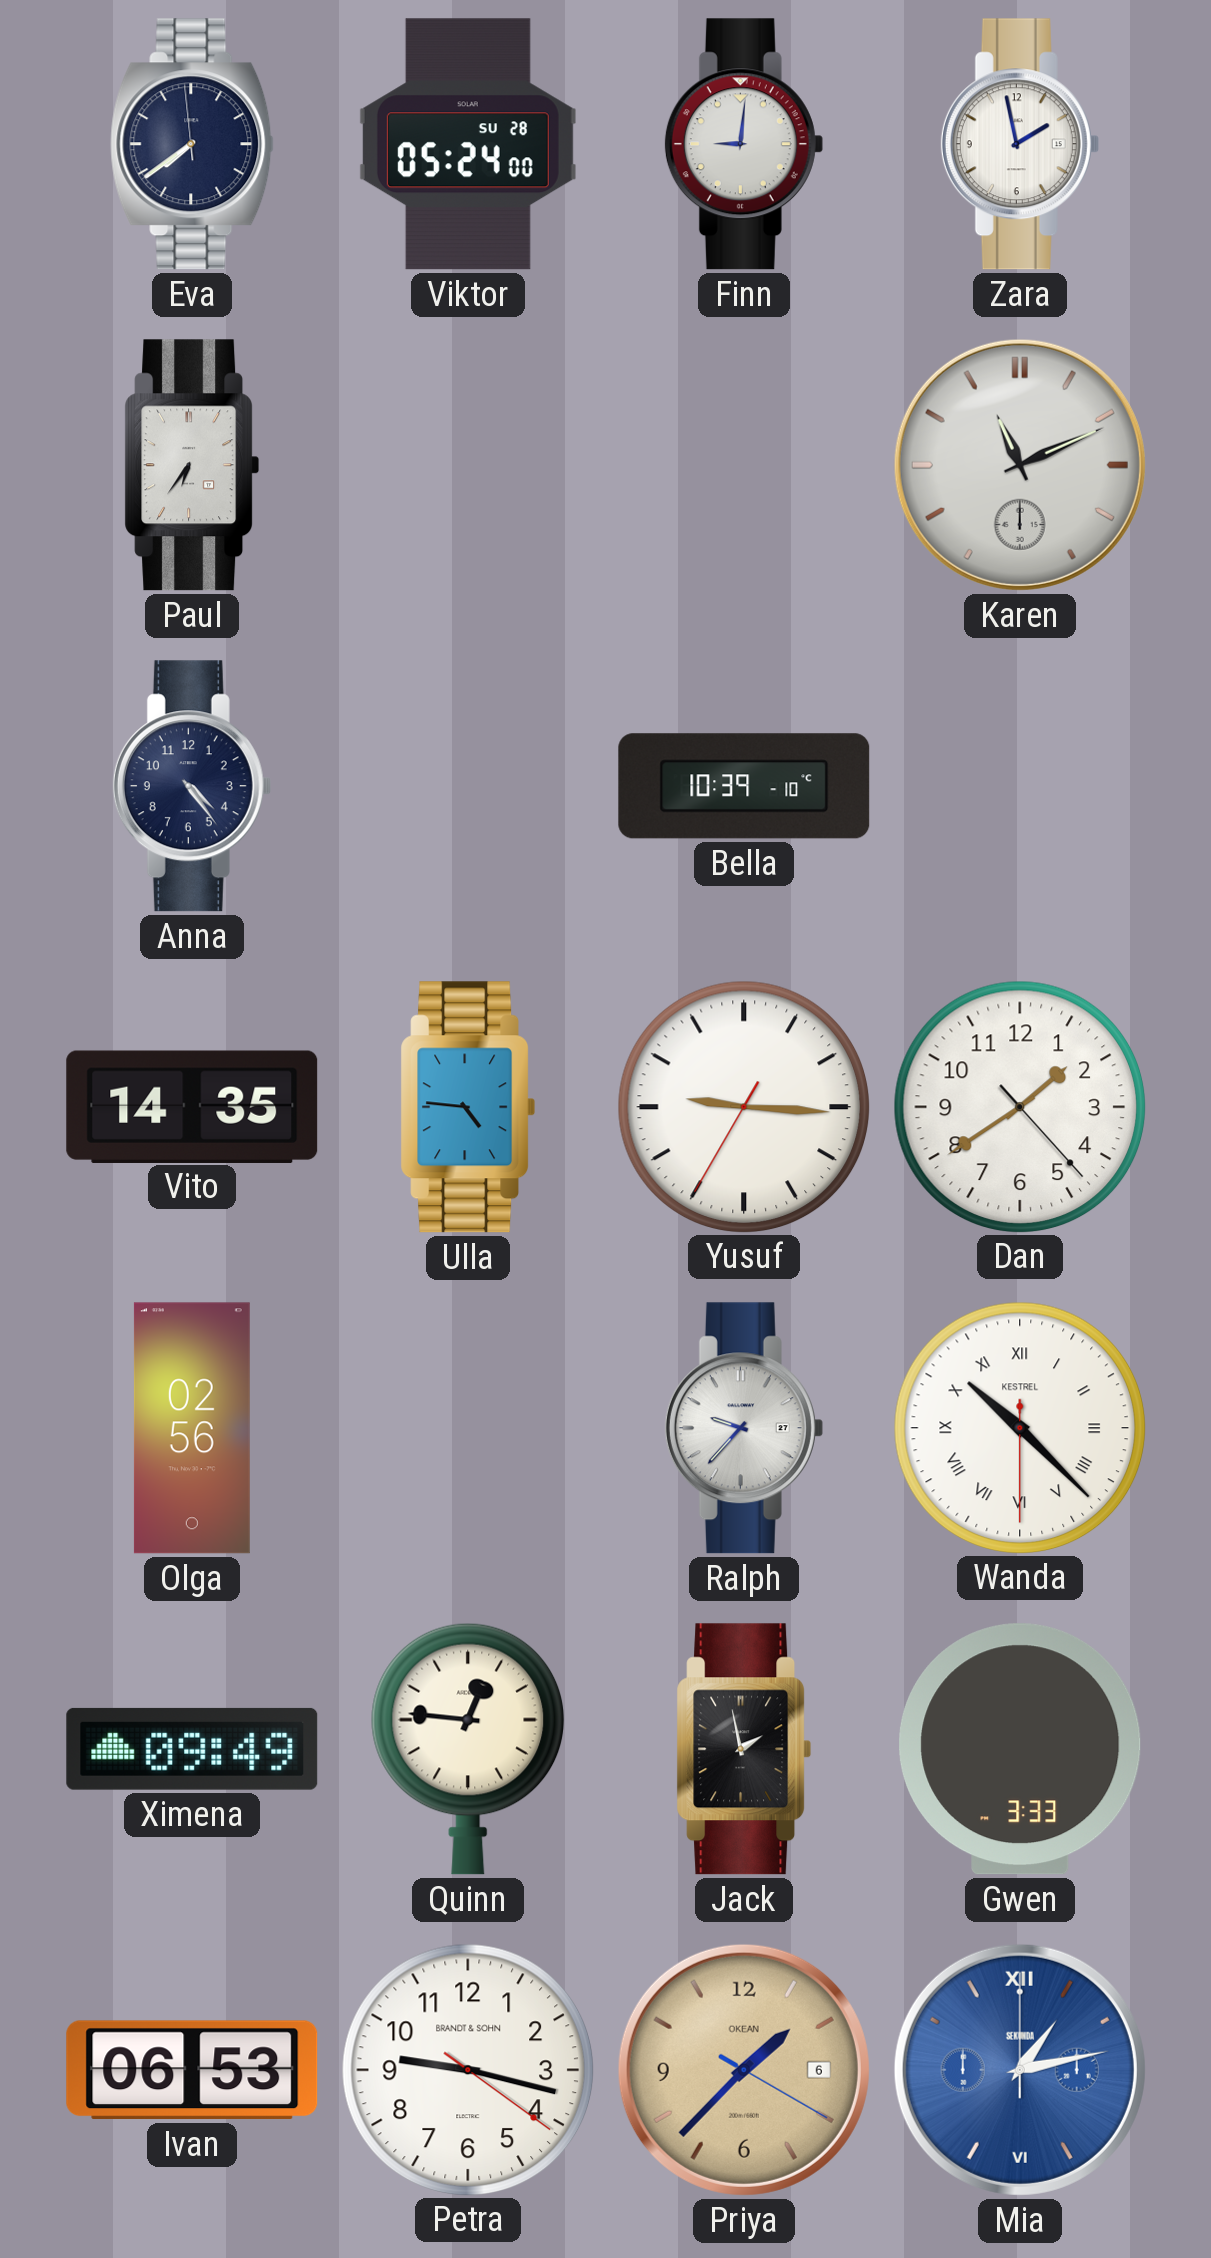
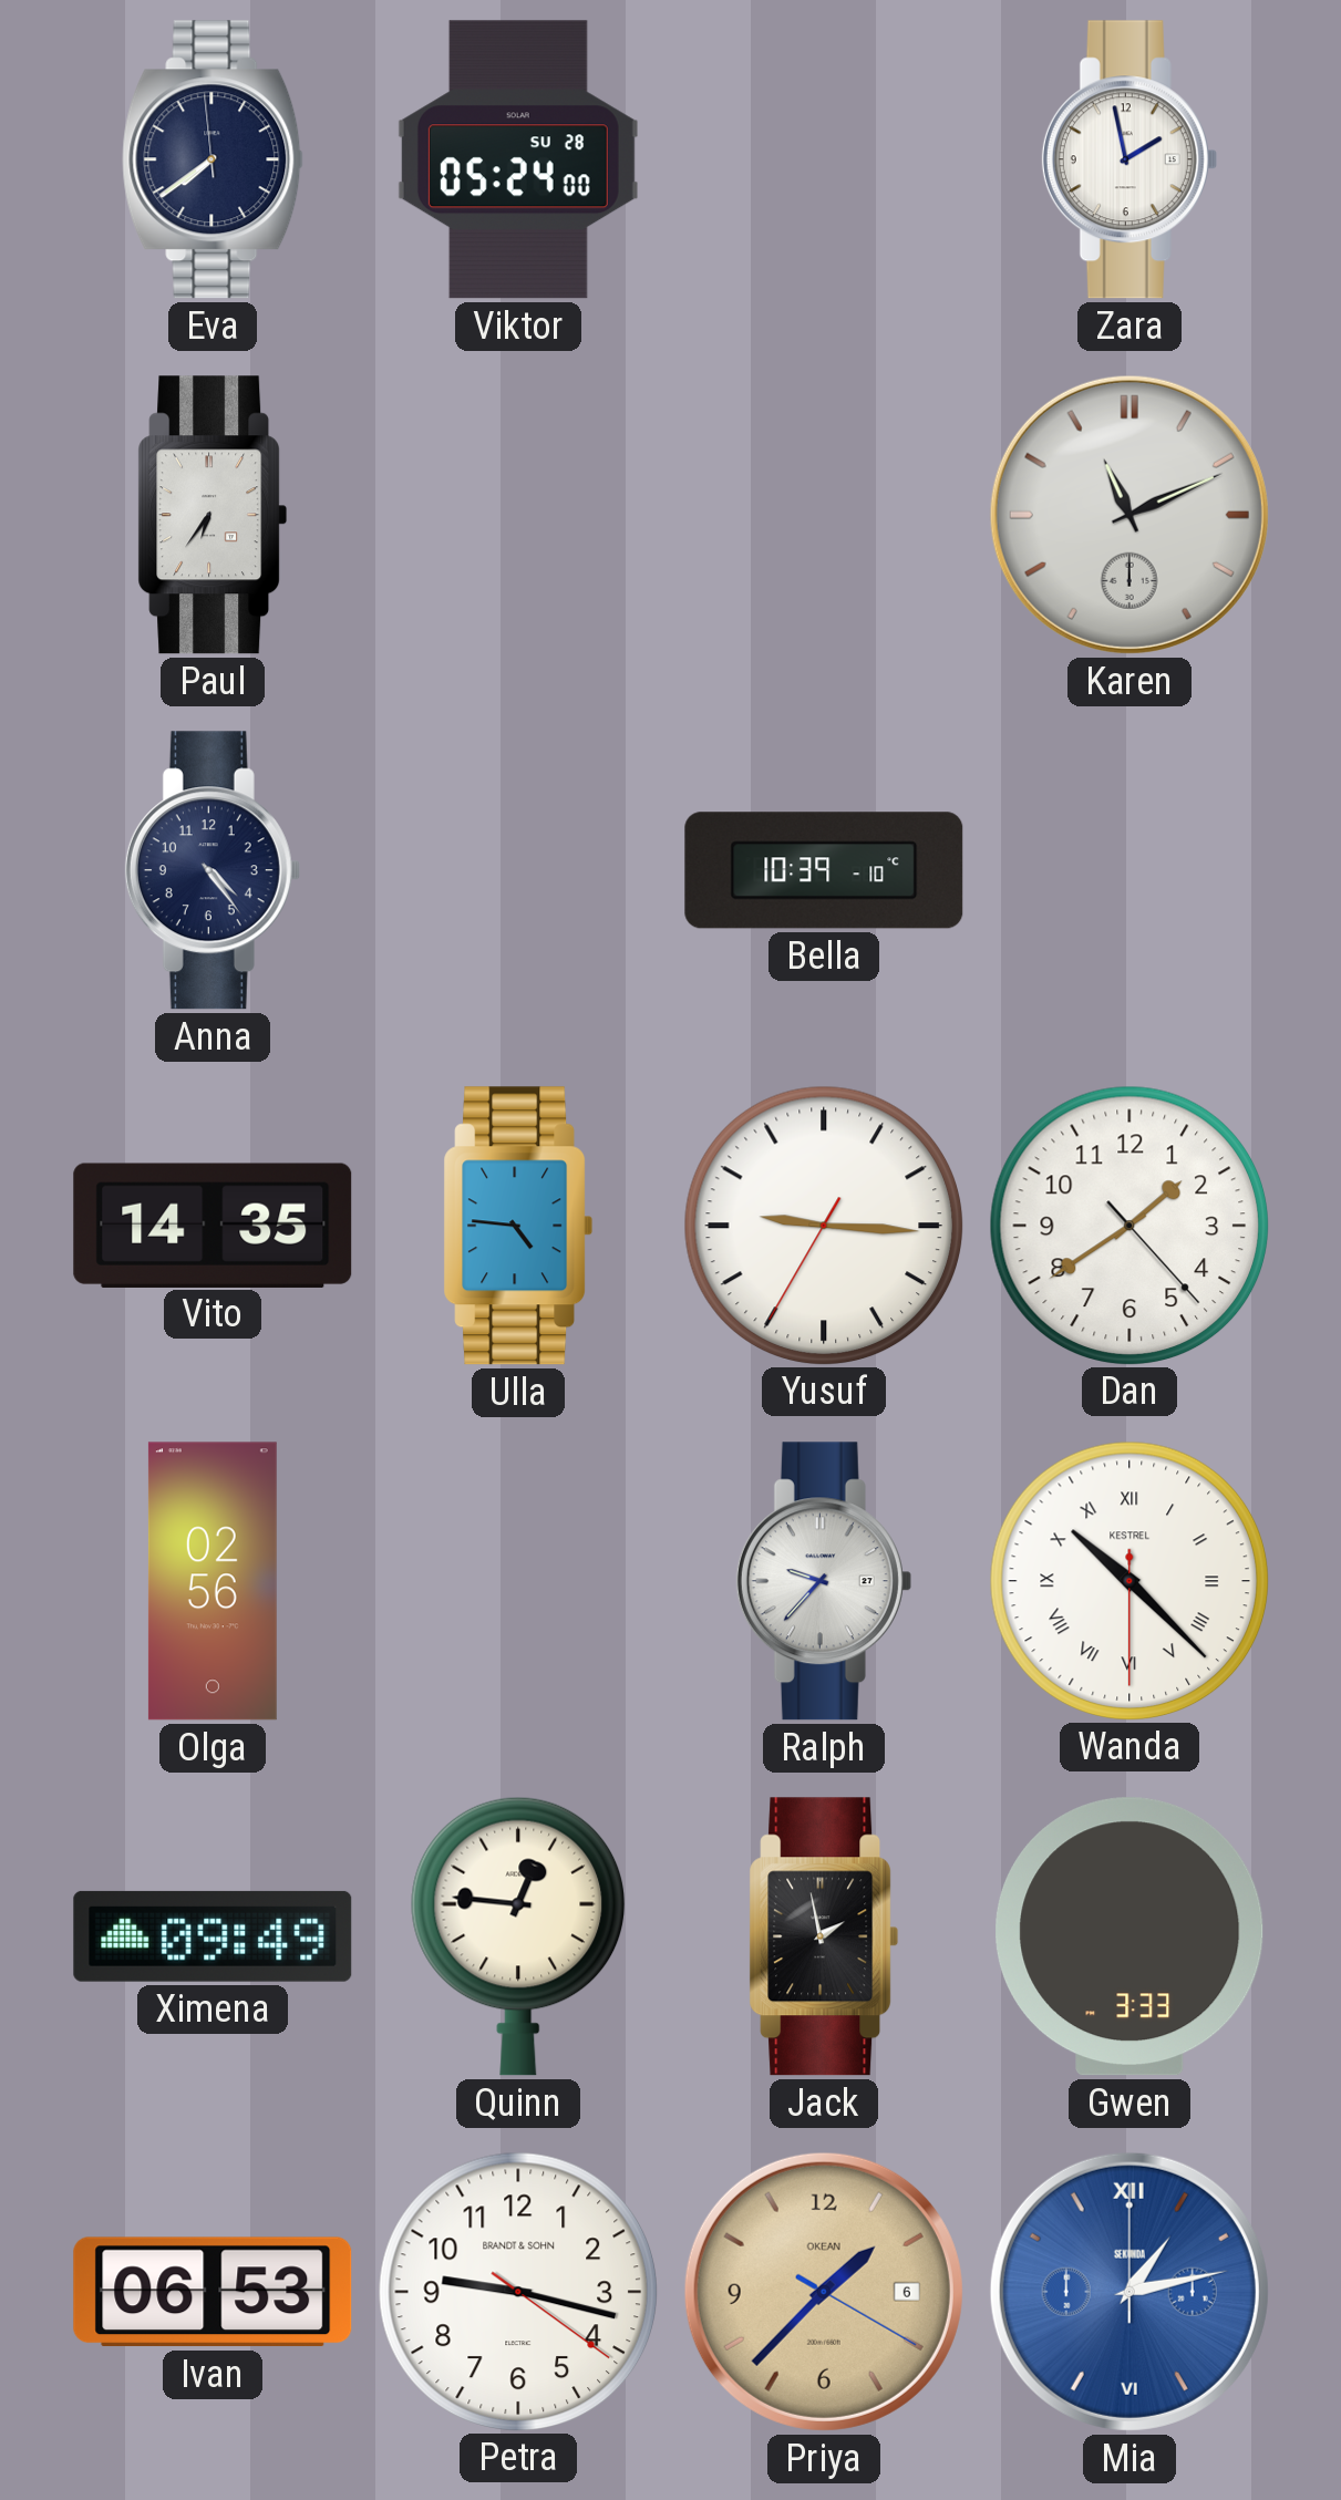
Finn: 9:01 -> none (744, 144)
